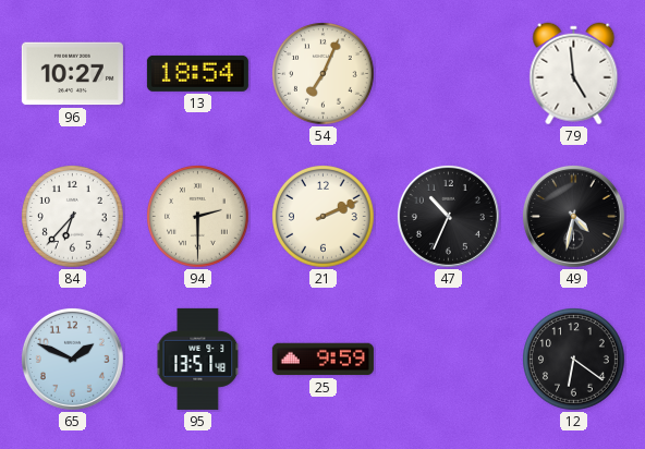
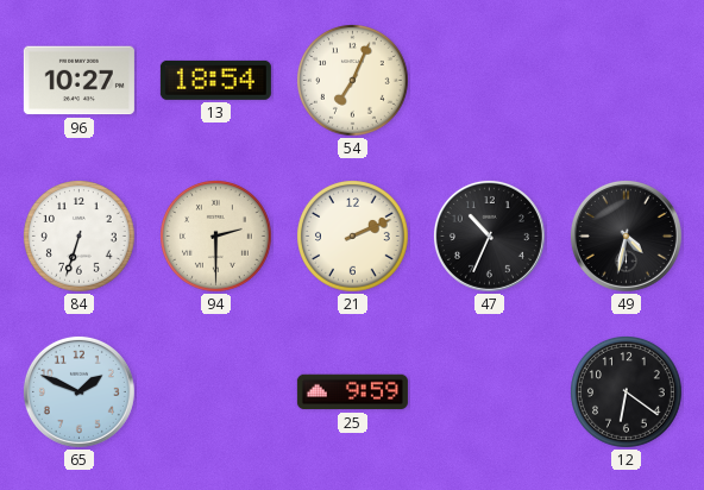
79: 4:59 -> none (574, 74)
84: 6:37 -> 6:33 (80, 237)
95: 13:51 -> none (198, 359)
